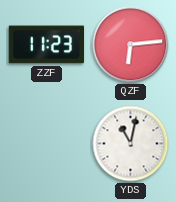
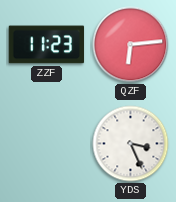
YDS: 11:02 -> 3:26 (131, 144)
